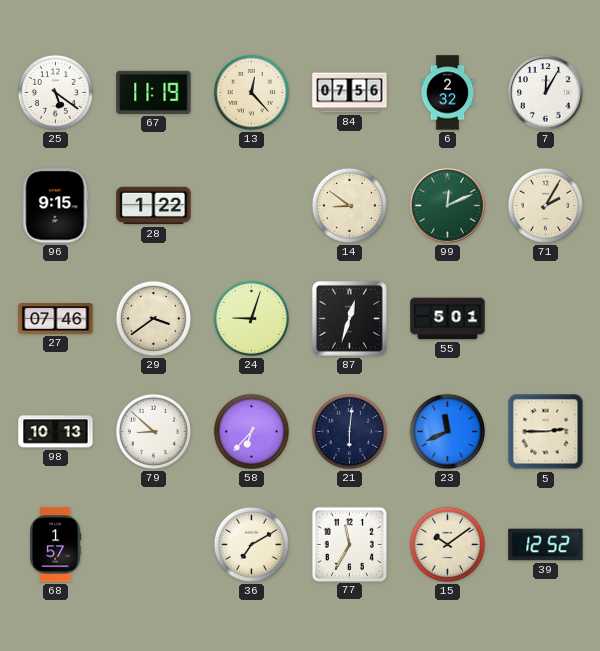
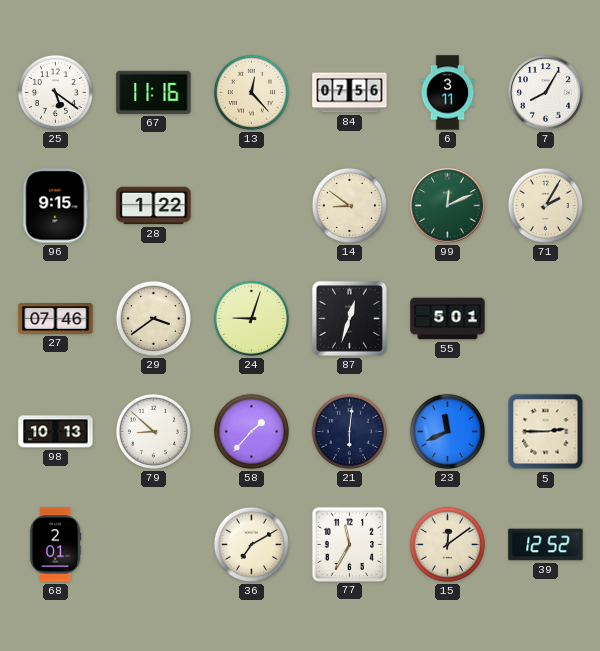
67: 11:19 -> 11:16 (154, 92)
6: 2:32 -> 3:11 (448, 93)
7: 12:05 -> 8:05 (546, 93)
58: 6:37 -> 1:37 (251, 431)
68: 1:57 -> 2:01 (55, 545)
15: 10:09 -> 12:09 (447, 544)
